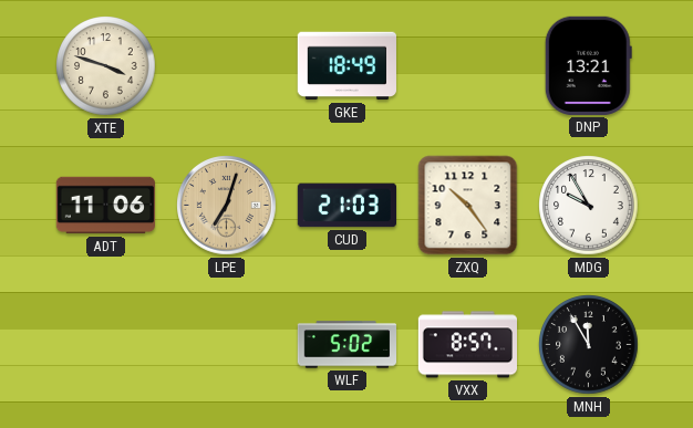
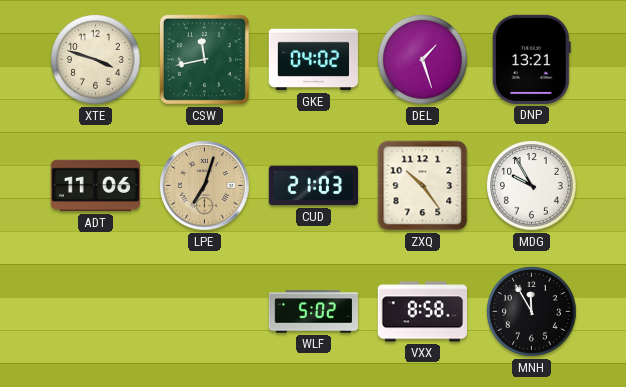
CSW: none -> 11:43 (204, 59)
GKE: 18:49 -> 04:02 (313, 60)
DEL: none -> 1:27 (423, 60)
VXX: 8:57 -> 8:58 (422, 312)
